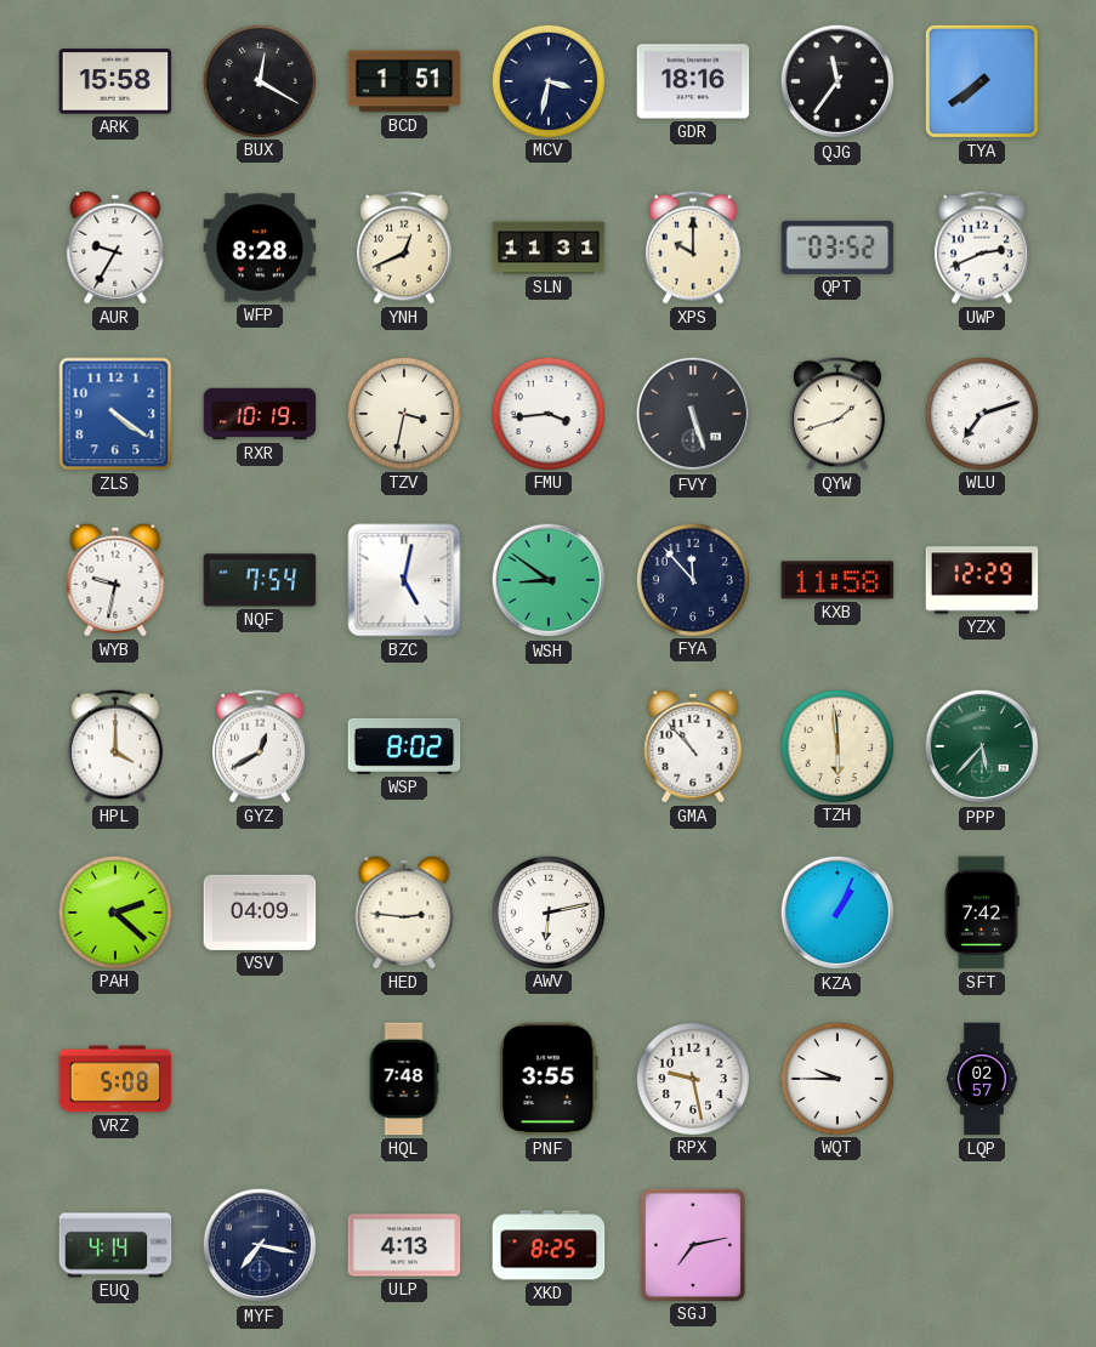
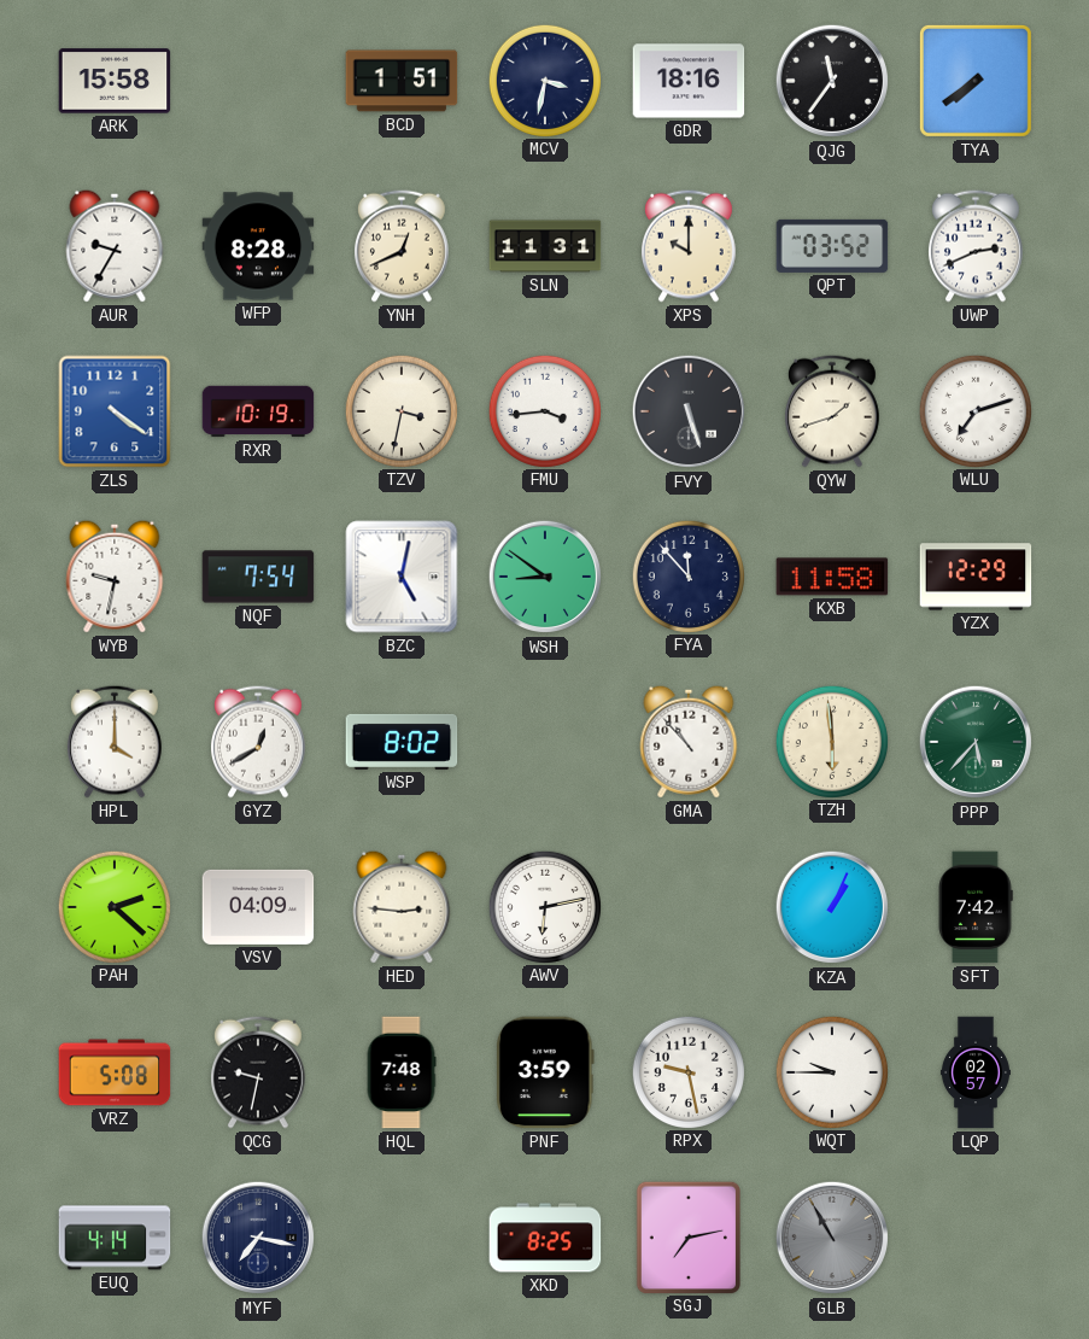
BUX: 12:20 -> none (259, 80)
QCG: none -> 9:32 (258, 1072)
PNF: 3:55 -> 3:59 (545, 1072)
ULP: 4:13 -> none (404, 1245)
GLB: none -> 10:55 (832, 1238)
